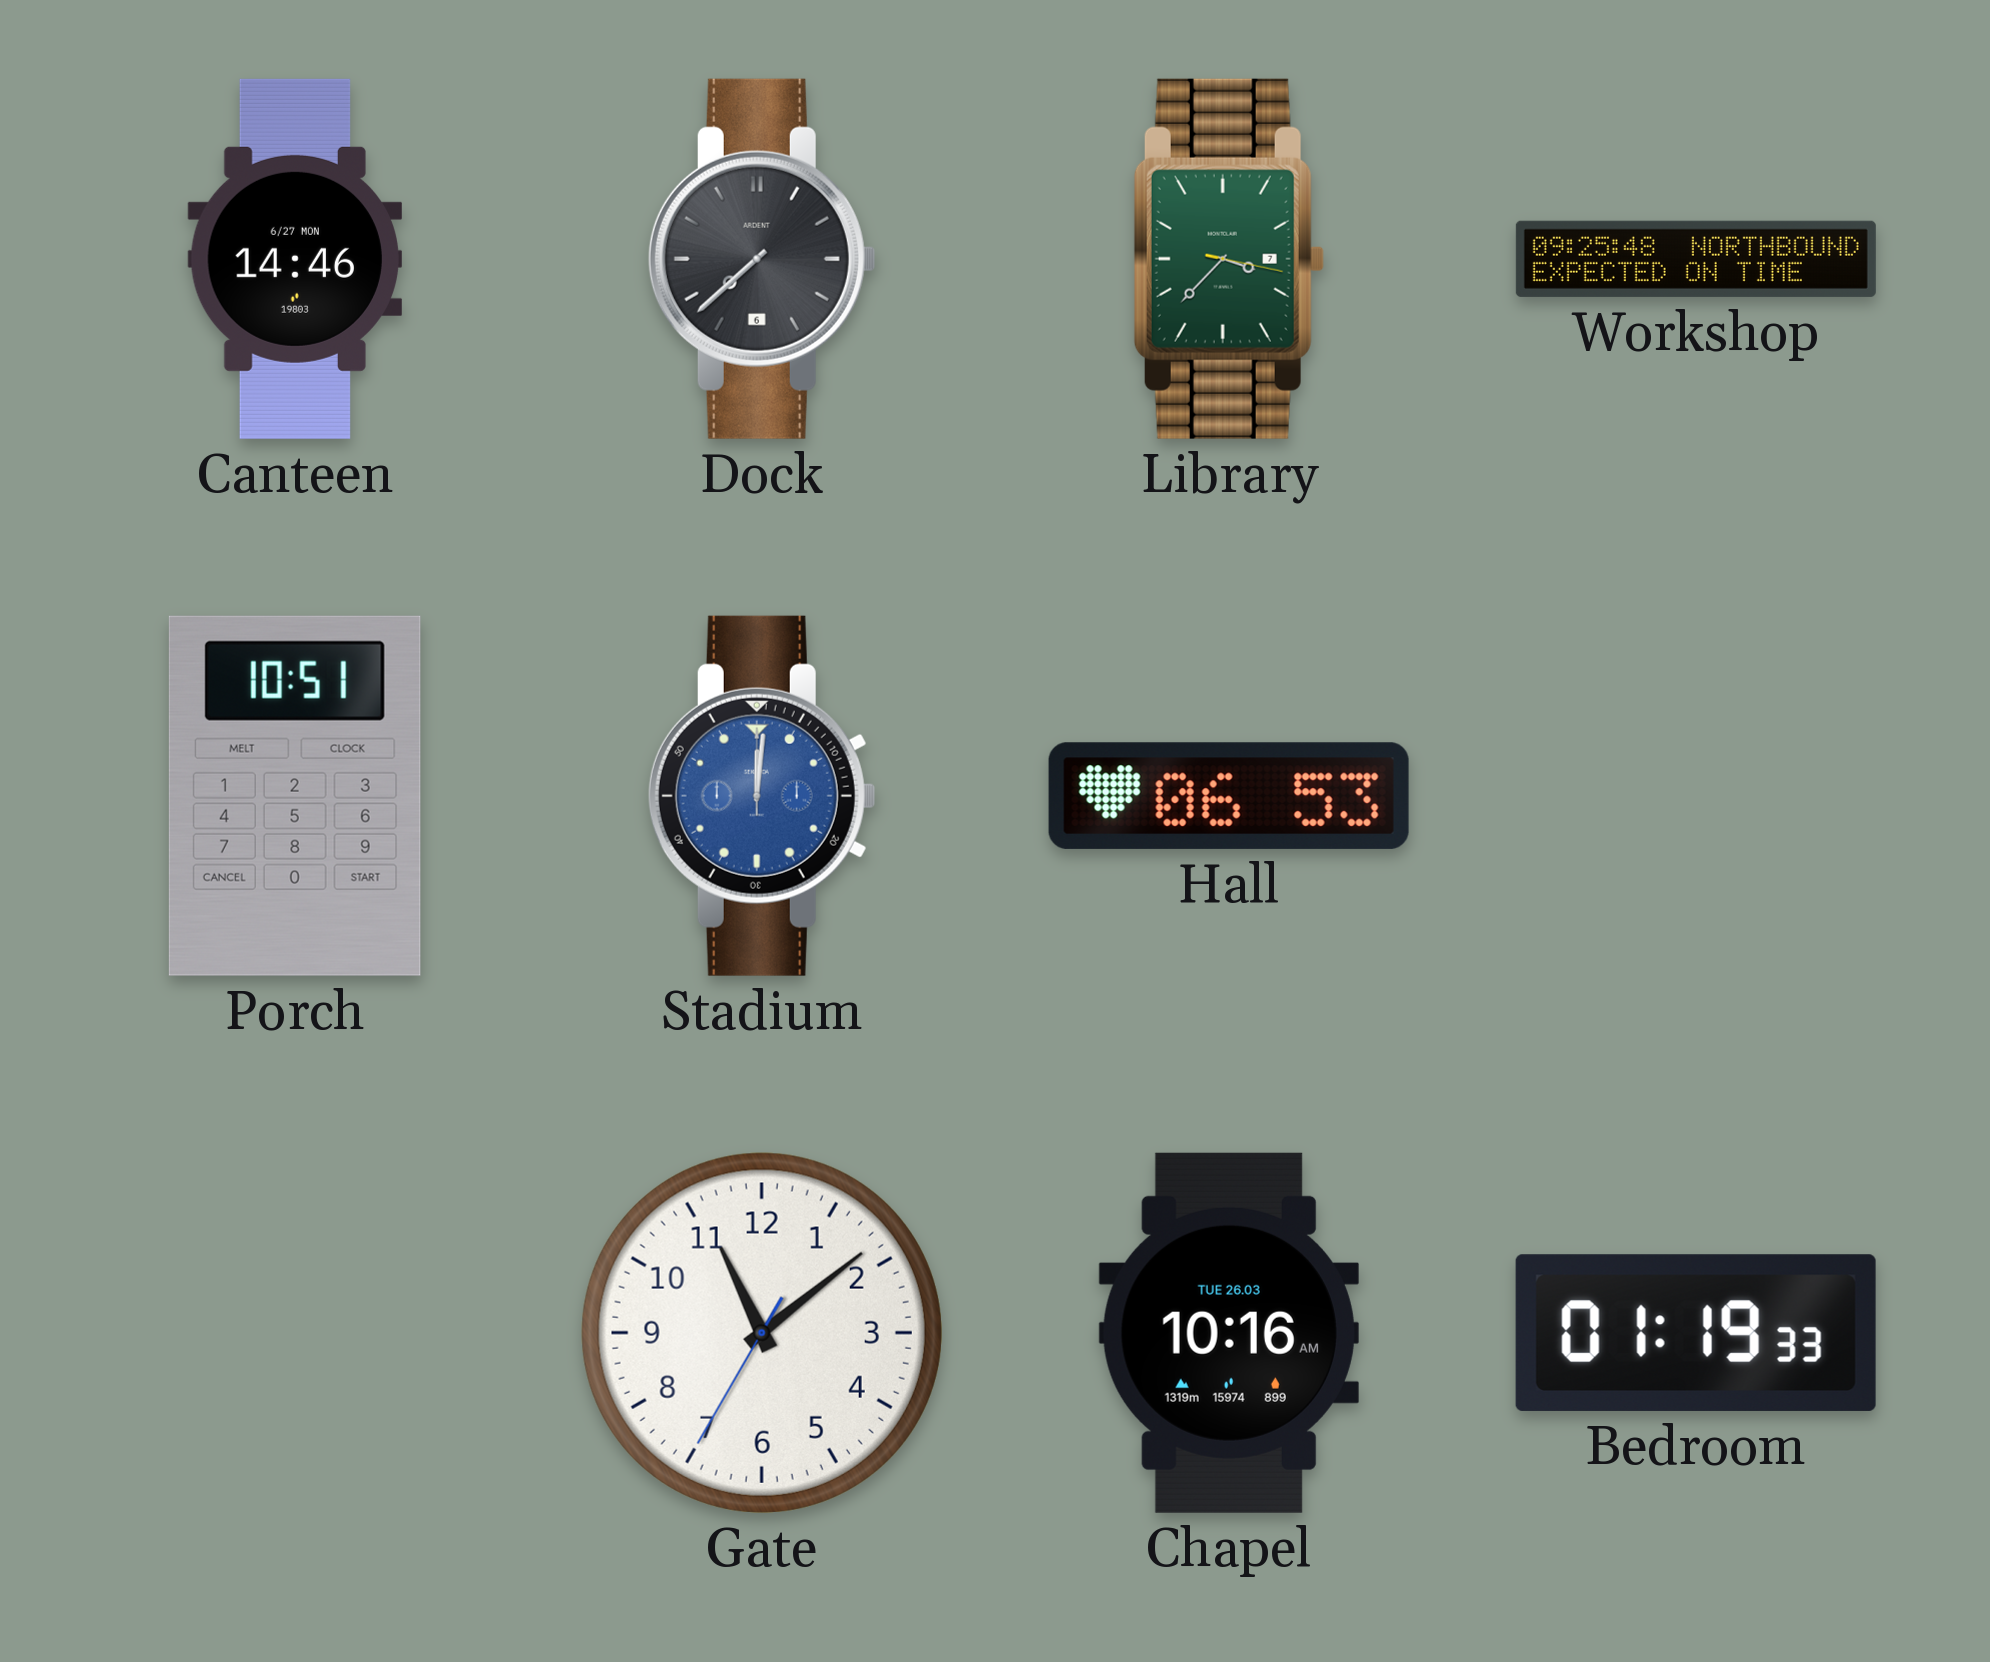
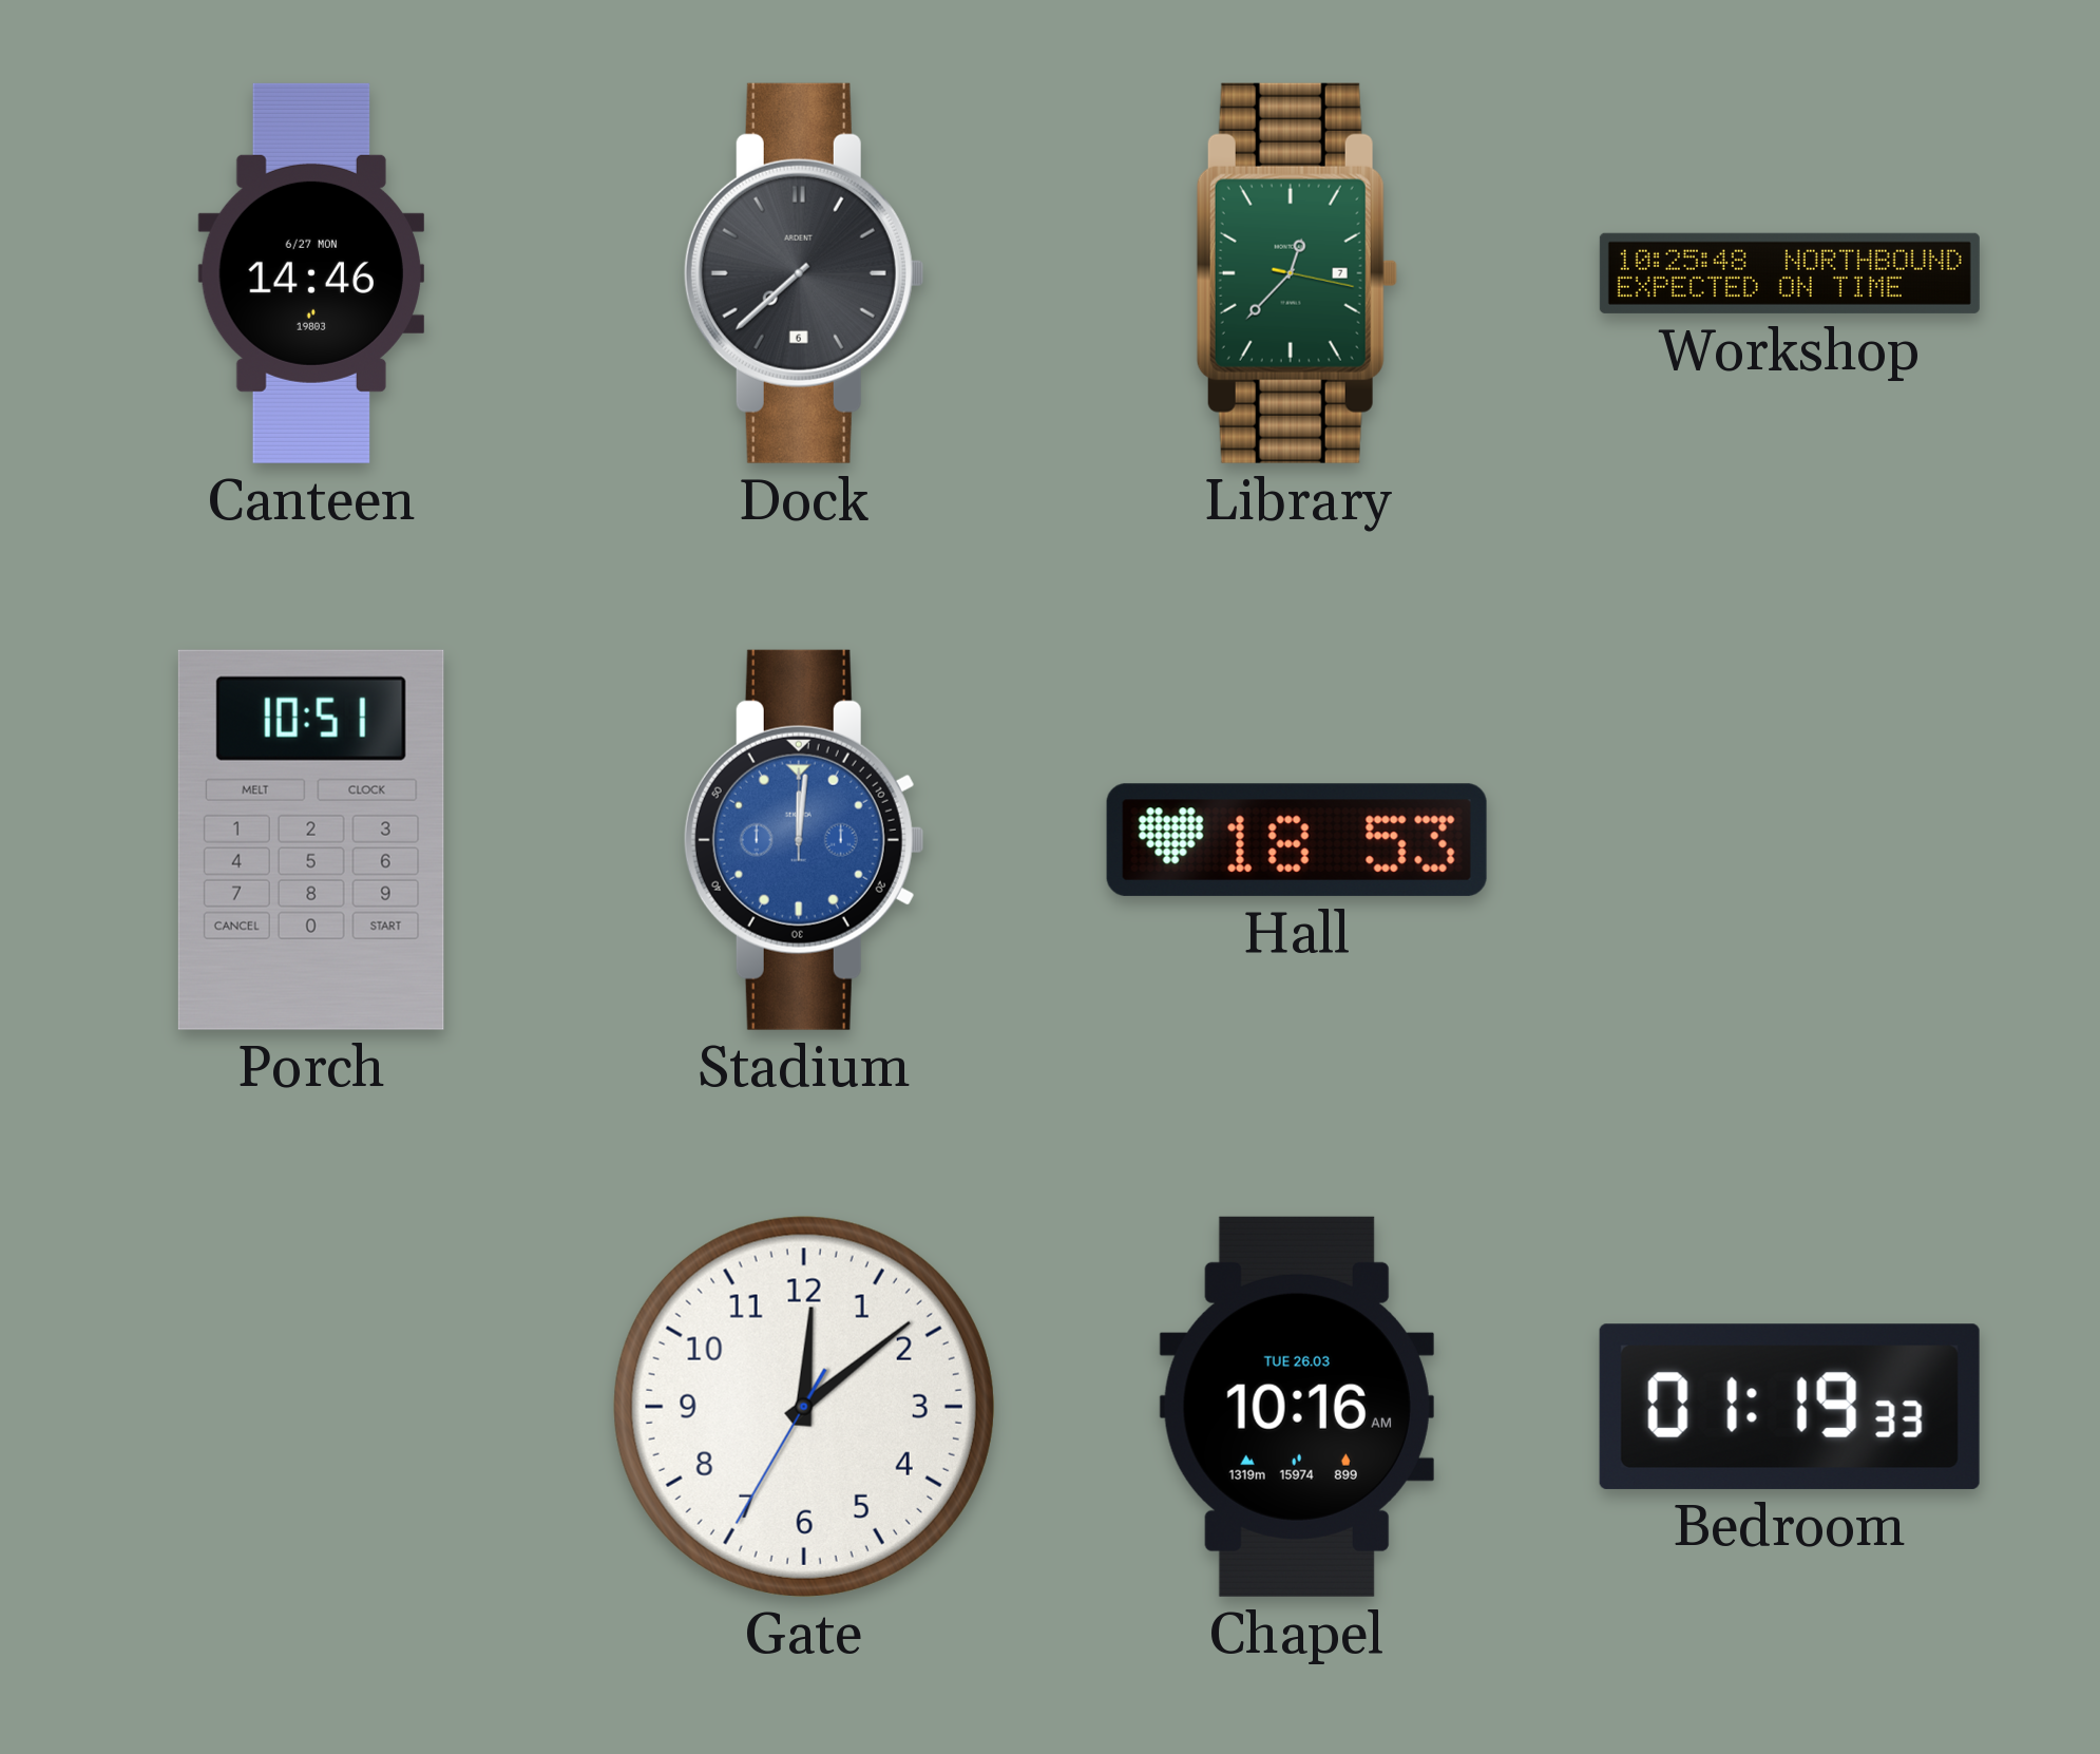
Library: 3:37 -> 12:37 (1297, 273)
Workshop: 09:25 -> 10:25 (1790, 273)
Hall: 06:53 -> 18:53 (1297, 840)
Gate: 11:08 -> 12:08 (804, 1407)
